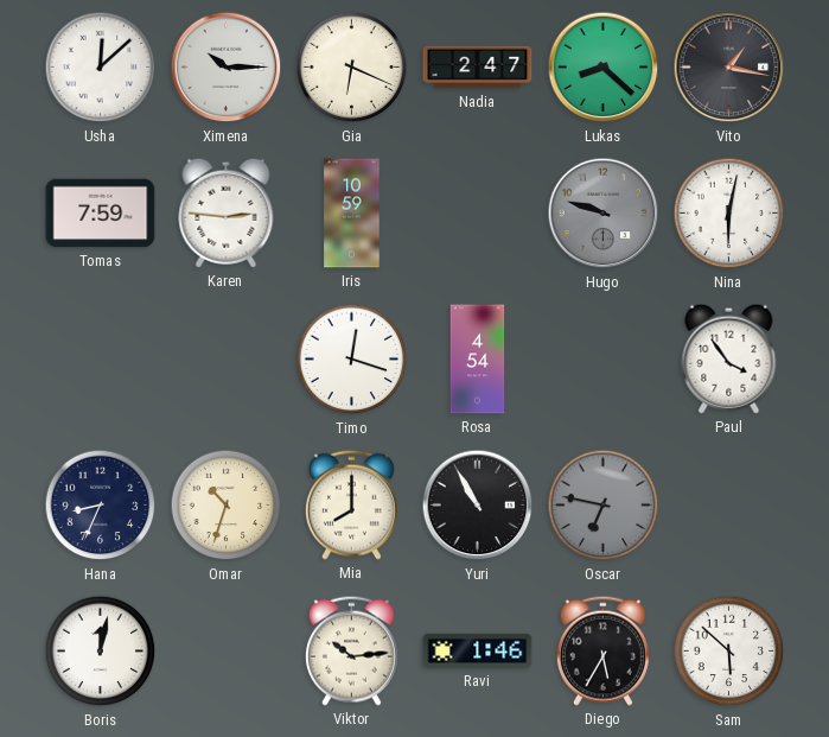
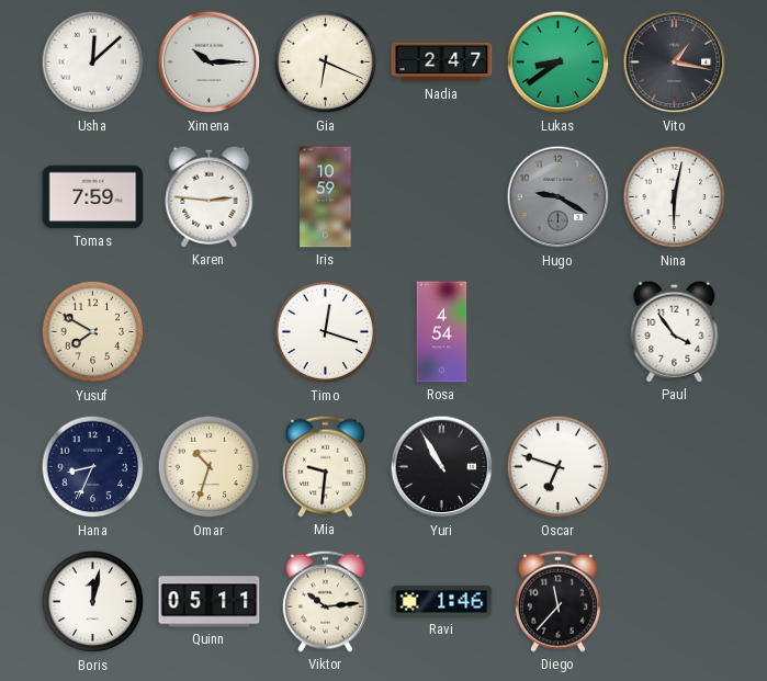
Lukas: 8:22 -> 8:39 (559, 63)
Hugo: 9:48 -> 9:20 (559, 197)
Yusuf: none -> 7:50 (93, 332)
Mia: 8:00 -> 9:31 (325, 466)
Oscar: 6:47 -> 6:48 (559, 467)
Oscar dial: grey -> white (559, 467)
Quinn: none -> 05:11 (210, 602)
Diego: 5:35 -> 11:37 (557, 601)
Sam: 5:52 -> none (729, 652)
